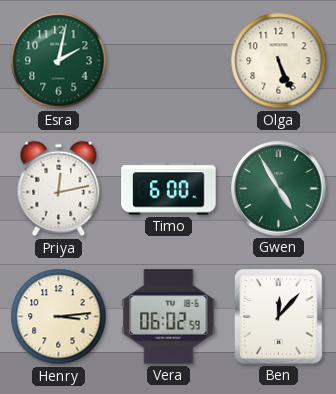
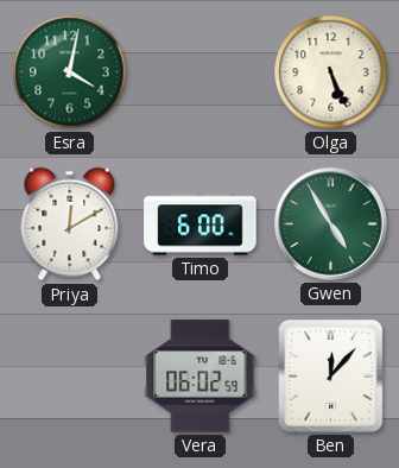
Esra: 2:02 -> 4:02 (70, 72)
Priya: 12:13 -> 12:10 (70, 224)
Henry: 3:14 -> none (59, 317)
